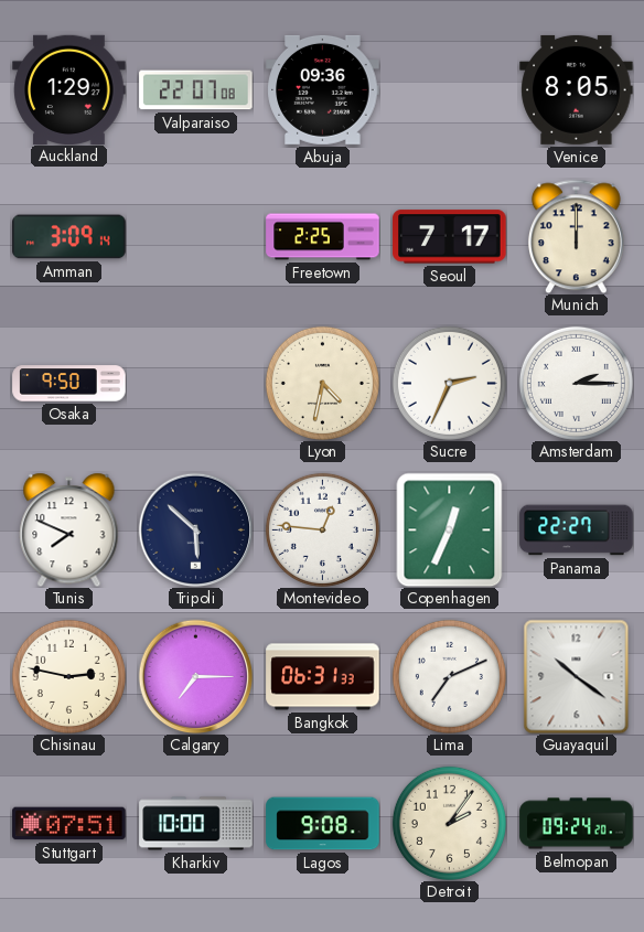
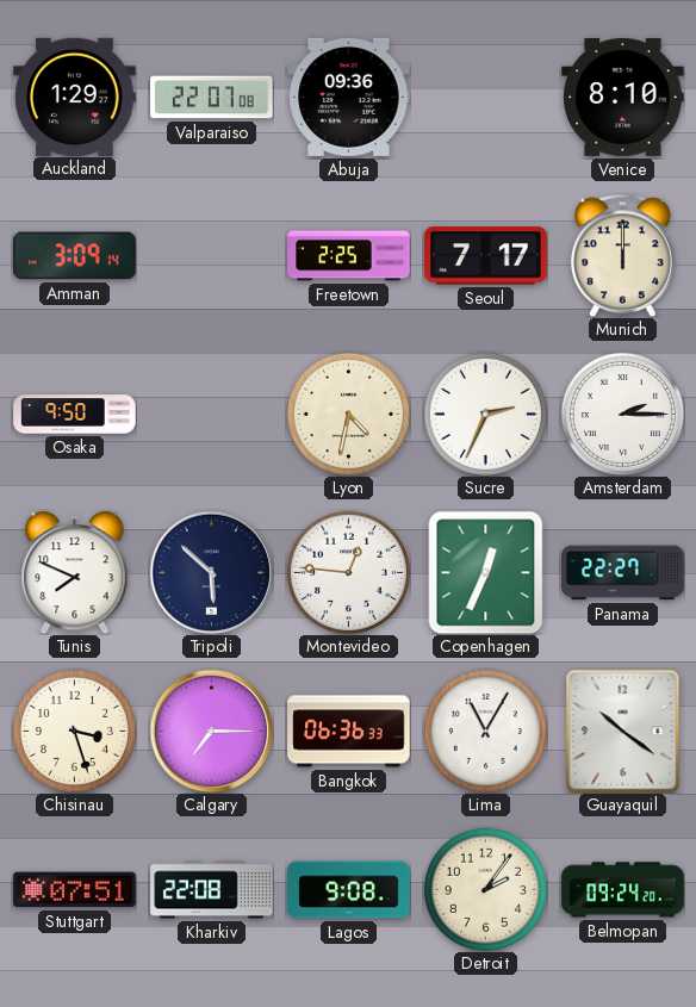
Venice: 8:05 -> 8:10 (623, 97)
Chisinau: 2:47 -> 3:27 (74, 731)
Bangkok: 06:31 -> 06:36 (349, 732)
Lima: 7:11 -> 11:05 (485, 731)
Kharkiv: 10:00 -> 22:08 (212, 890)
